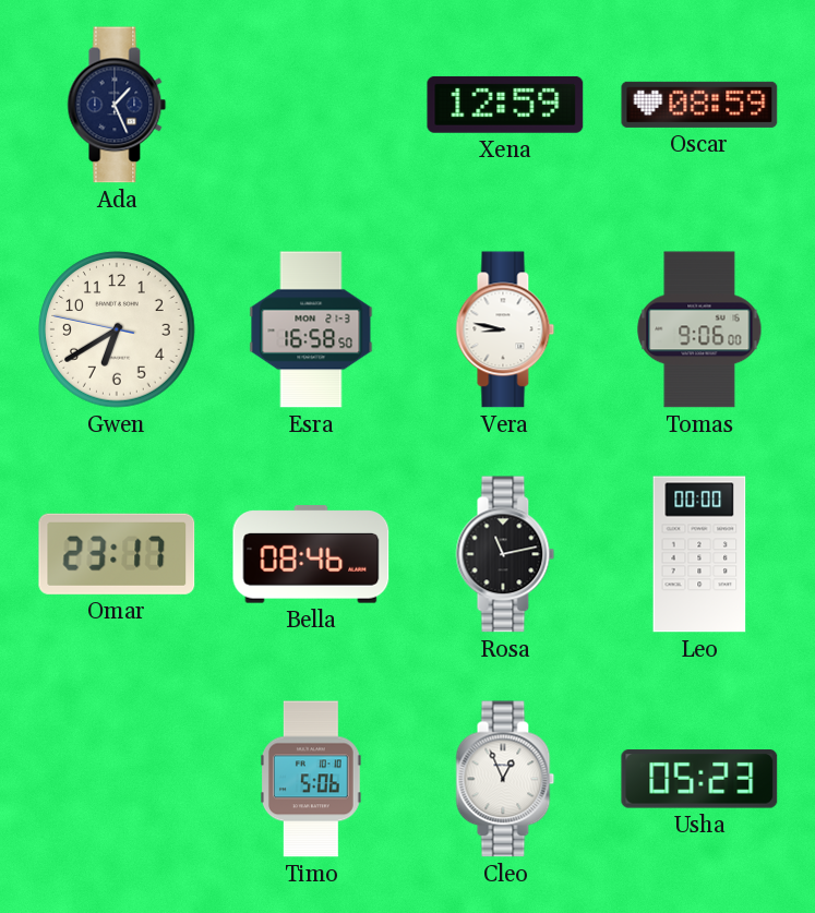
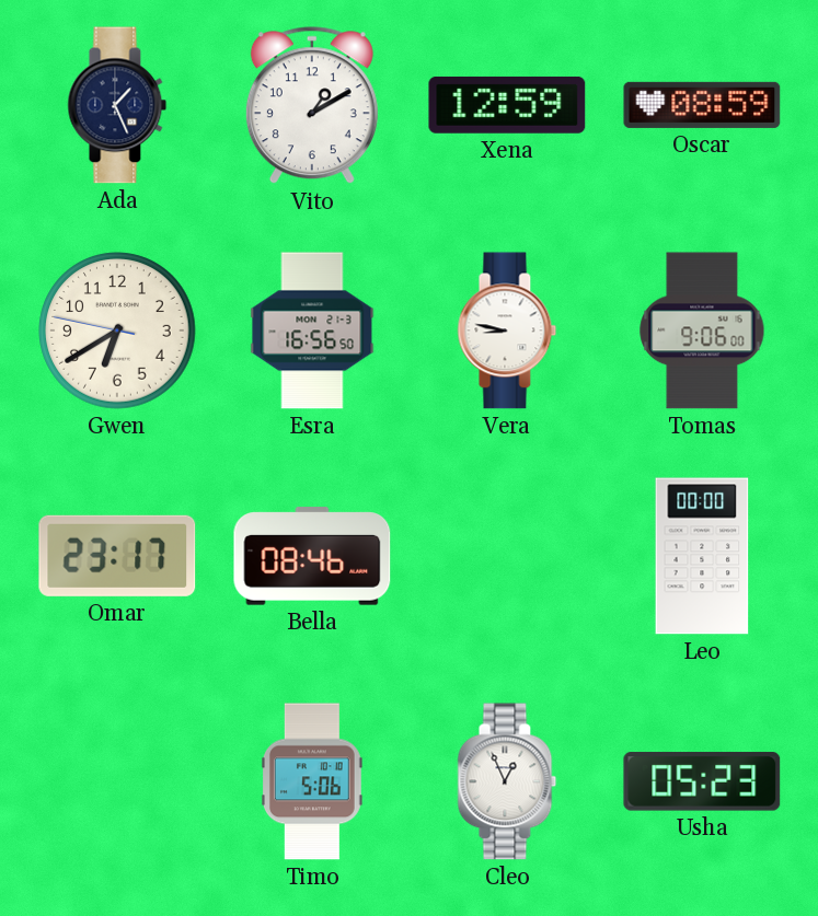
Vito: none -> 1:10 (312, 106)
Esra: 16:58 -> 16:56 (312, 331)
Rosa: 11:13 -> none (505, 554)
